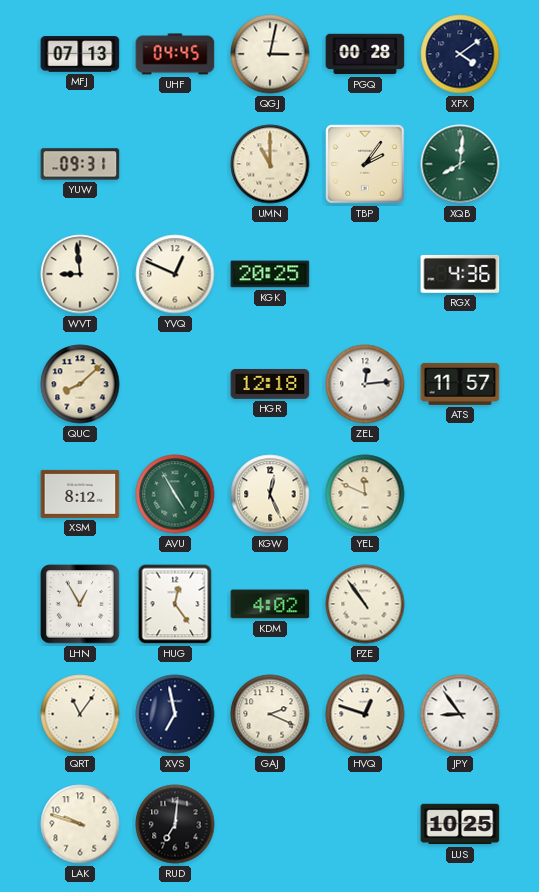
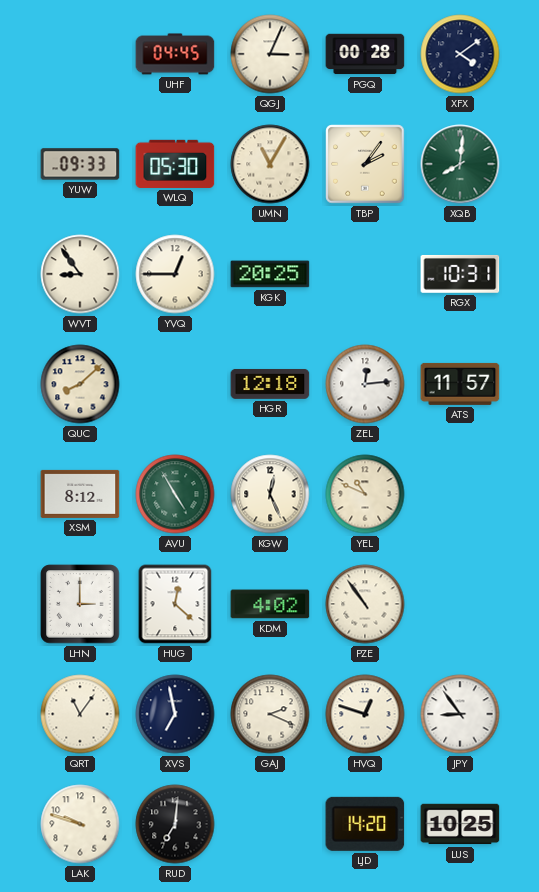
MFJ: 07:13 -> none (80, 54)
QGJ: 3:02 -> 3:04 (270, 54)
YUW: 09:31 -> 09:33 (80, 164)
WLQ: none -> 05:30 (175, 164)
UMN: 11:00 -> 11:05 (270, 164)
WVT: 8:59 -> 8:54 (80, 274)
YVQ: 12:49 -> 12:45 (175, 274)
RGX: 4:36 -> 10:31 (460, 274)
YEL: 11:49 -> 10:49 (365, 494)
LHN: 12:55 -> 3:00 (80, 604)
HUG: 12:24 -> 12:22 (175, 604)
LJD: none -> 14:20 (365, 824)
